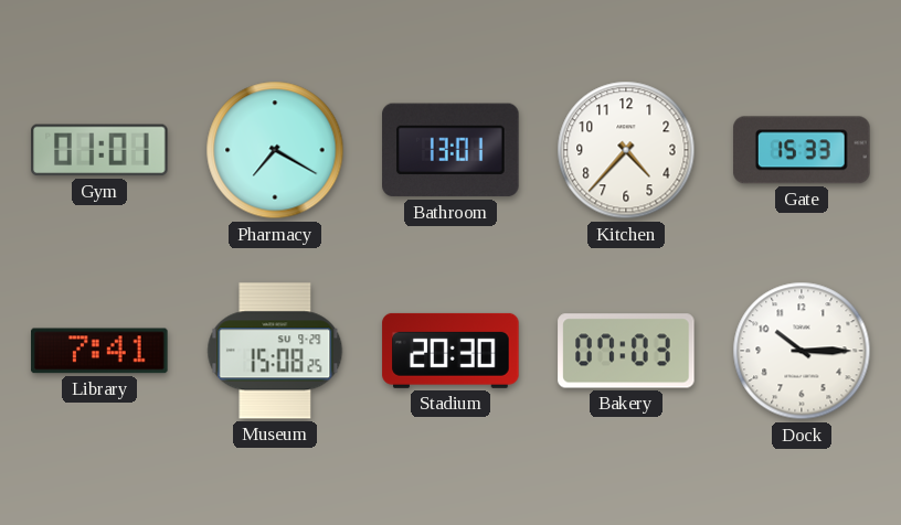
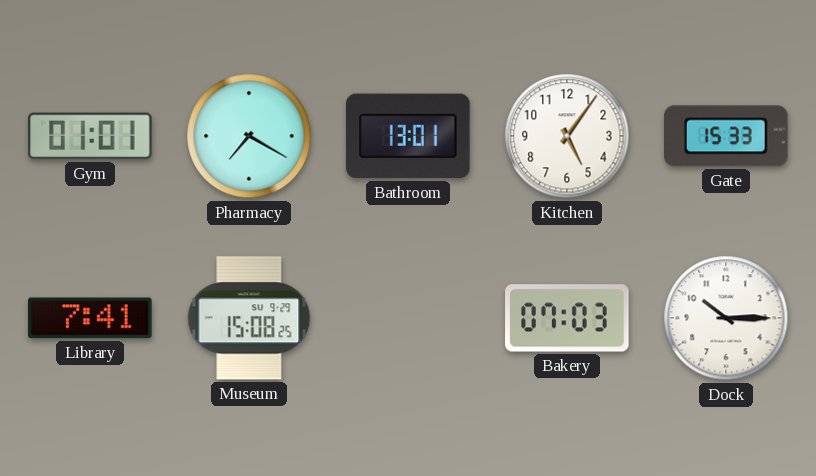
Kitchen: 4:37 -> 5:06 (567, 136)
Stadium: 20:30 -> none (451, 351)
